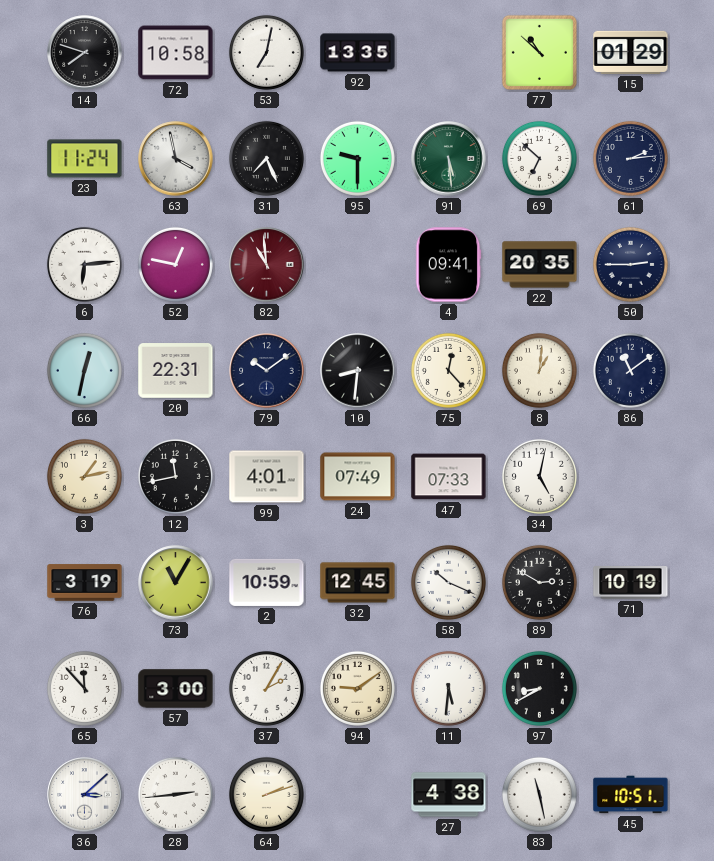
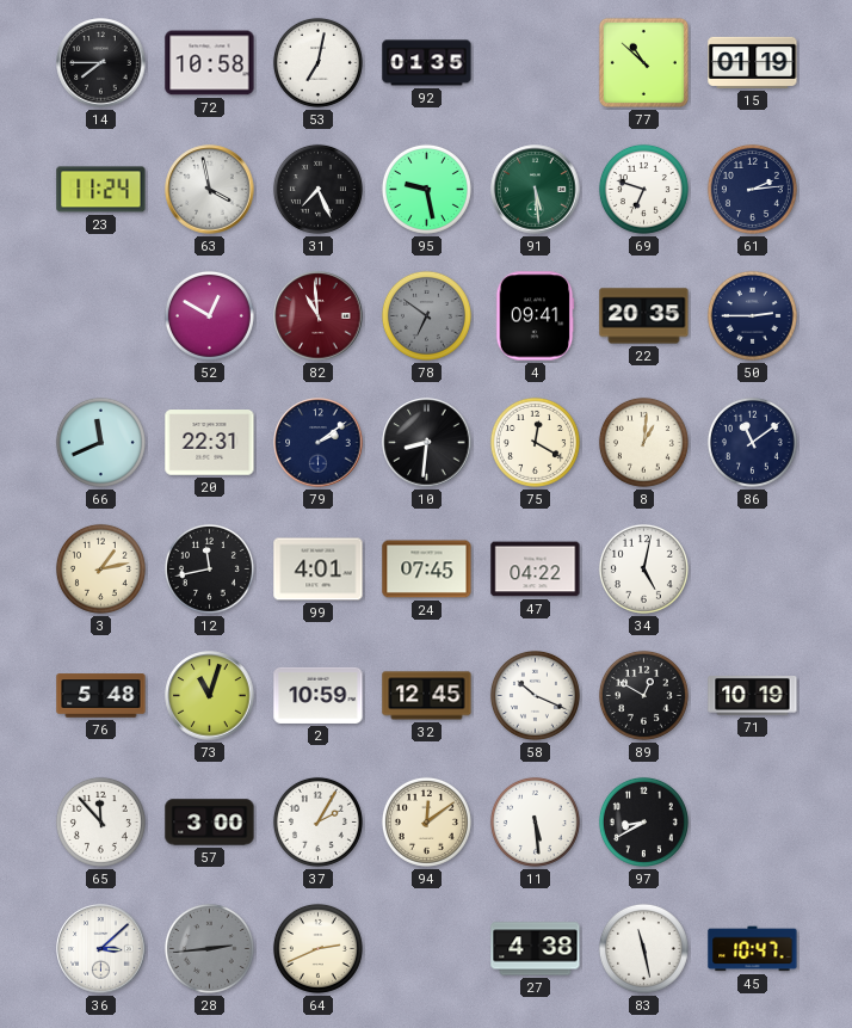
14: 7:48 -> 7:45 (101, 63)
92: 13:35 -> 01:35 (427, 63)
15: 01:29 -> 01:19 (753, 62)
95: 9:30 -> 9:28 (426, 189)
69: 6:52 -> 6:48 (643, 189)
6: 6:14 -> none (84, 264)
52: 12:47 -> 12:50 (209, 315)
78: none -> 6:51 (426, 315)
66: 12:32 -> 11:41 (100, 442)
79: 10:09 -> 2:09 (319, 443)
75: 12:23 -> 12:20 (535, 442)
24: 07:49 -> 07:45 (427, 570)
47: 07:33 -> 04:22 (536, 570)
76: 3:19 -> 5:48 (101, 696)
73: 11:05 -> 11:03 (210, 696)
89: 2:50 -> 12:50 (643, 695)
94: 9:09 -> 12:09 (426, 821)
11: 5:31 -> 5:29 (535, 821)
28 dial: white -> grey (209, 948)
64: 2:12 -> 2:41 (317, 948)
45: 10:51 -> 10:47 (753, 949)
